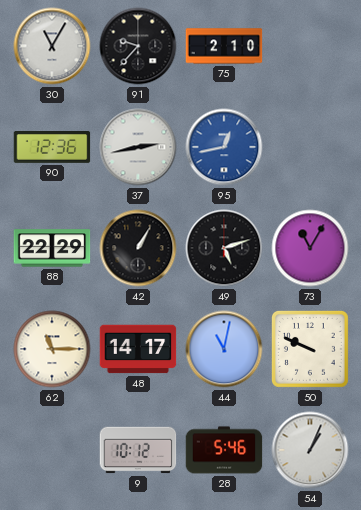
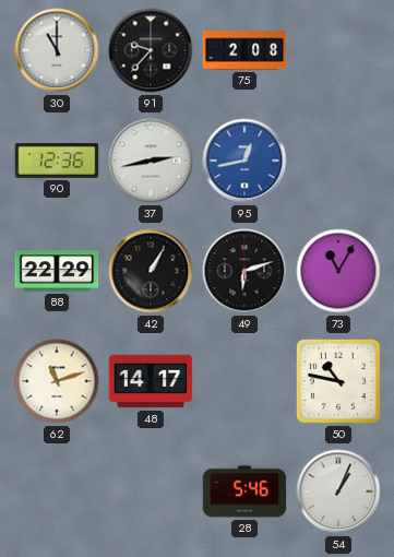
30: 11:05 -> 11:00 (57, 50)
75: 2:10 -> 2:08 (244, 50)
49: 5:12 -> 6:12 (244, 271)
62: 11:15 -> 11:12 (57, 381)
44: 11:02 -> none (224, 349)
50: 9:49 -> 10:47 (338, 381)
9: 10:12 -> none (138, 450)
